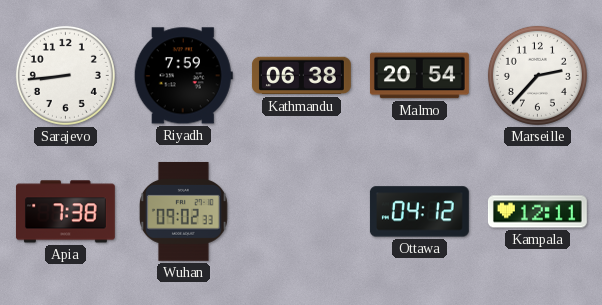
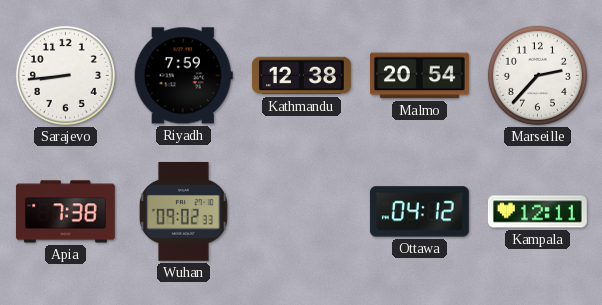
Kathmandu: 06:38 -> 12:38 (301, 76)
